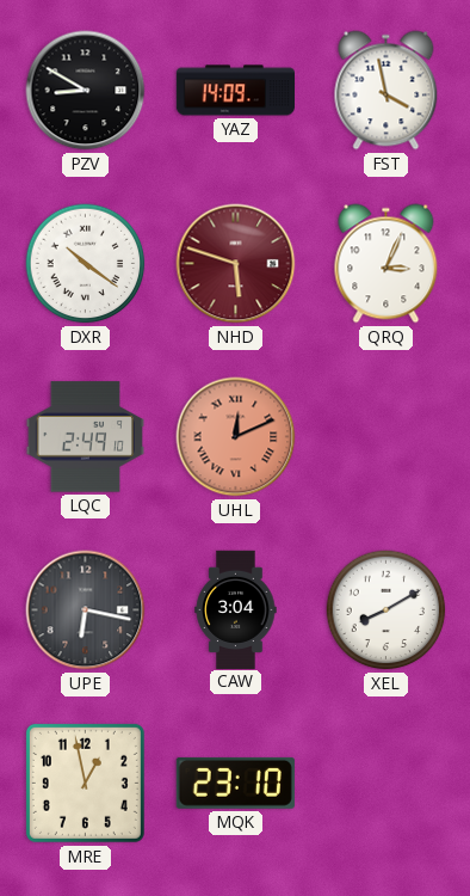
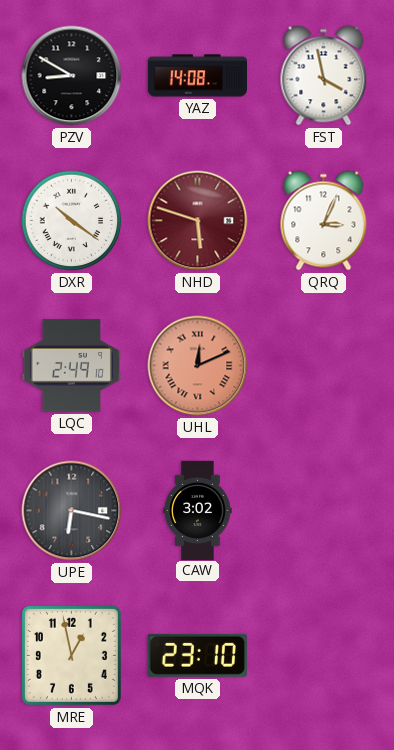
YAZ: 14:09 -> 14:08 (197, 76)
CAW: 3:04 -> 3:02 (198, 510)
XEL: 8:10 -> none (386, 610)
